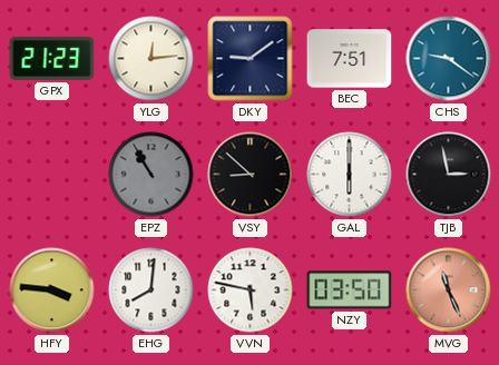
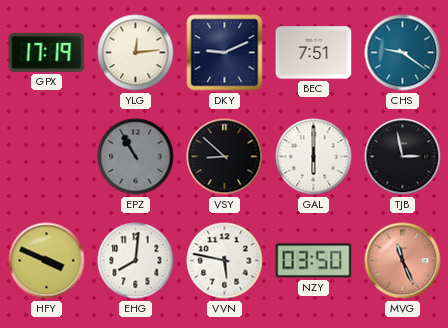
GPX: 21:23 -> 17:19 (47, 52)
DKY: 9:09 -> 9:11 (225, 53)
HFY: 3:46 -> 3:49 (47, 261)
